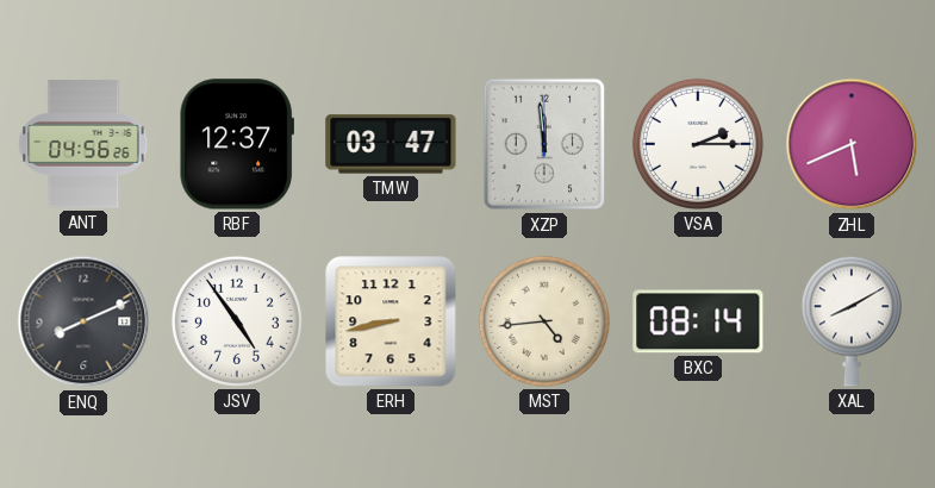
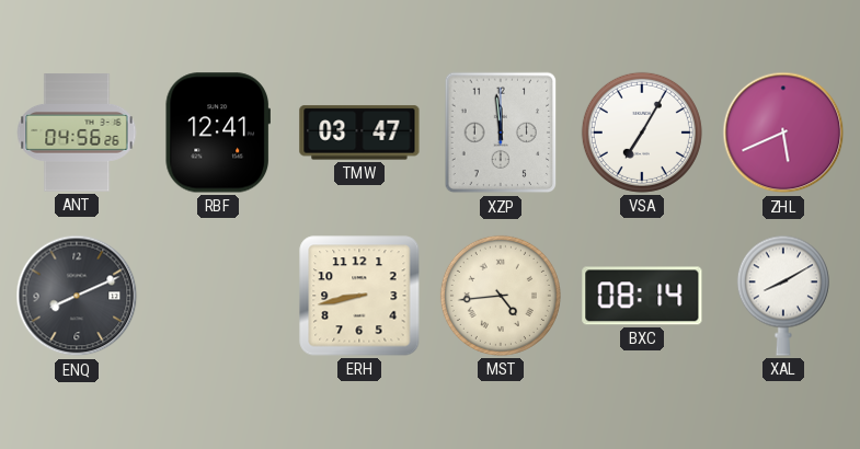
RBF: 12:37 -> 12:41 (217, 133)
VSA: 2:15 -> 7:05 (642, 133)
JSV: 4:54 -> none (237, 321)
